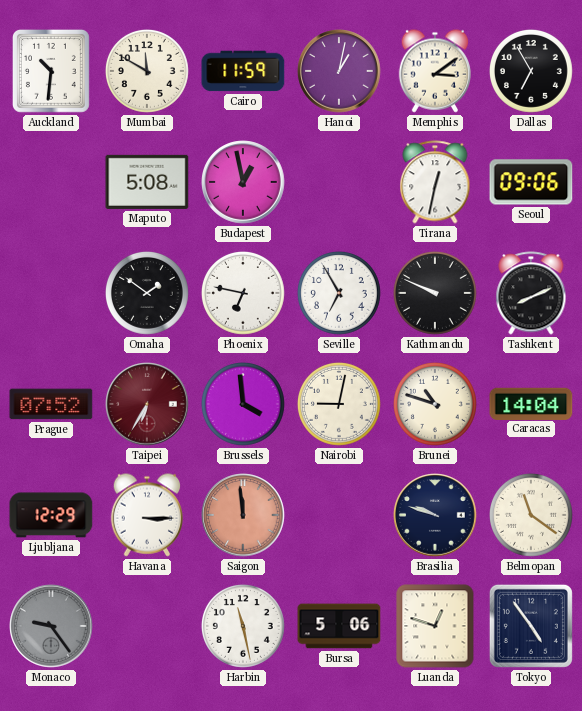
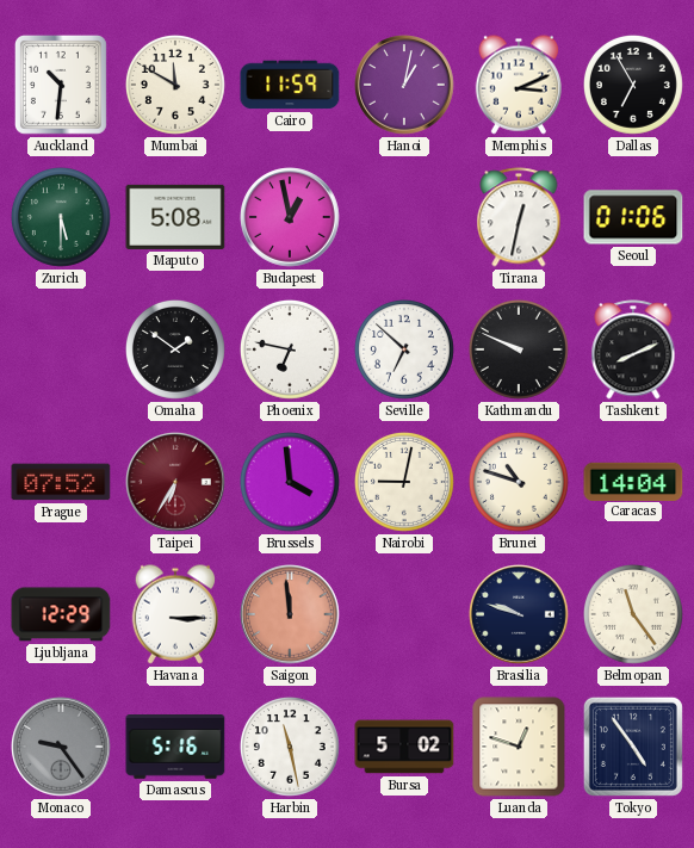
Memphis: 3:09 -> 3:11 (518, 85)
Zurich: none -> 5:30 (61, 217)
Seoul: 09:06 -> 01:06 (633, 217)
Seville: 6:55 -> 6:52 (404, 349)
Belmopan: 11:21 -> 11:24 (633, 614)
Damascus: none -> 5:16 (175, 748)
Bursa: 5:06 -> 5:02 (404, 747)
